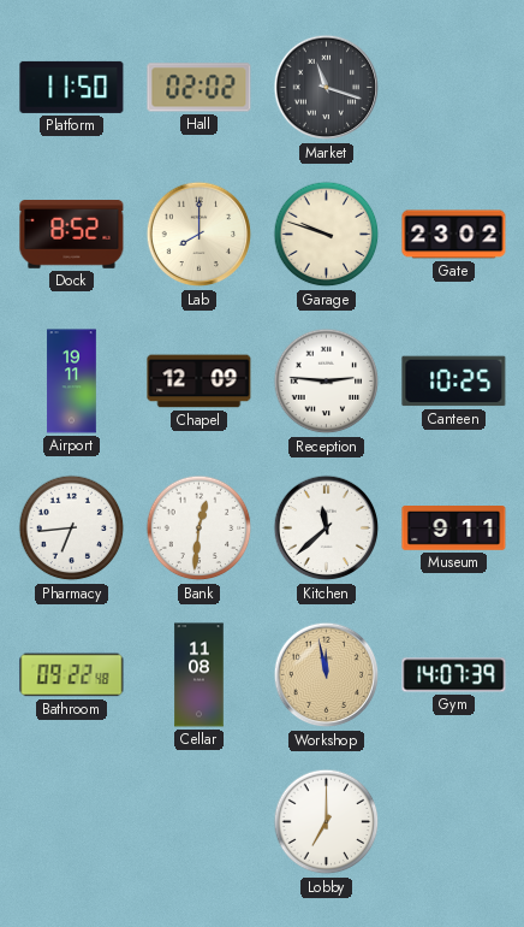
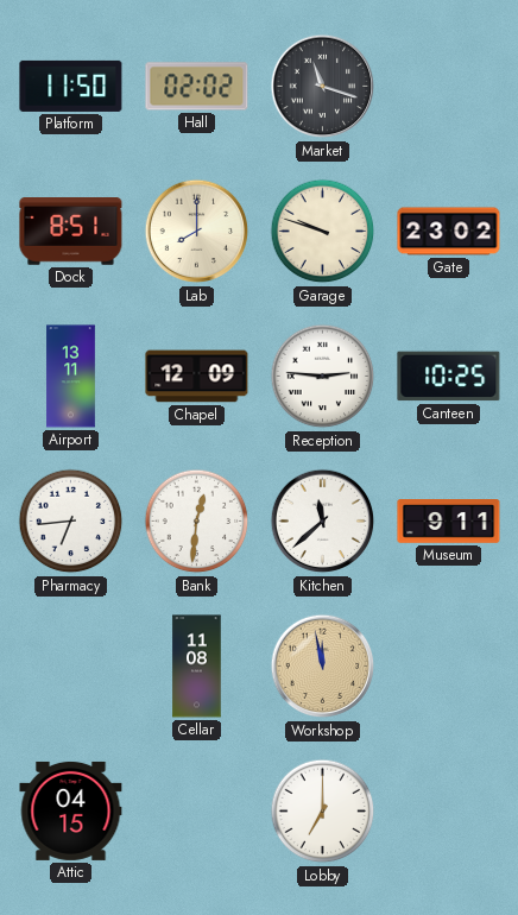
Dock: 8:52 -> 8:51 (71, 232)
Airport: 19:11 -> 13:11 (71, 377)
Bathroom: 09:22 -> none (72, 675)
Gym: 14:07 -> none (454, 675)
Attic: none -> 04:15 (71, 810)
